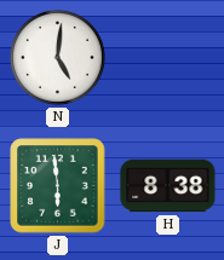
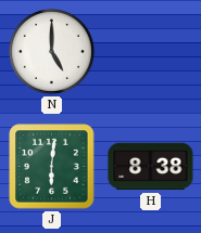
N: 5:01 -> 5:00 (51, 51)
J: 5:59 -> 6:01 (52, 167)
